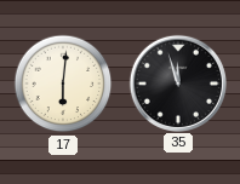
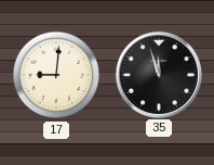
17: 6:01 -> 9:01 (56, 75)
